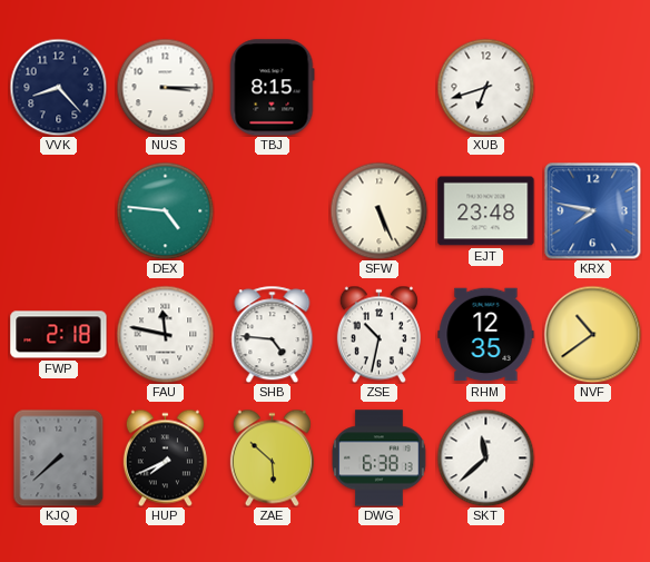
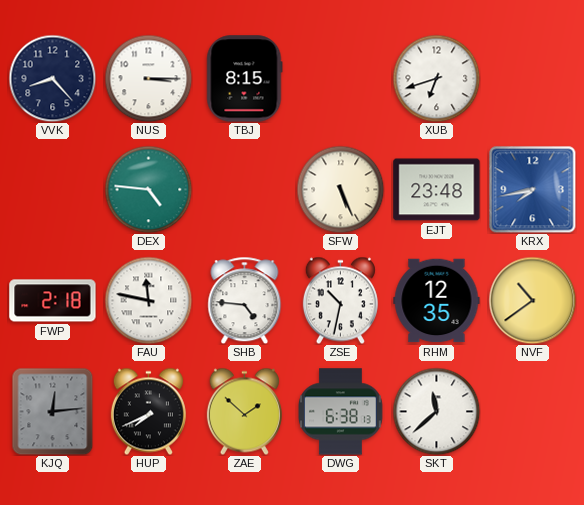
KRX: 7:47 -> 7:43 (532, 189)
KJQ: 7:38 -> 12:14 (53, 411)
ZAE: 5:52 -> 1:52 (244, 411)
